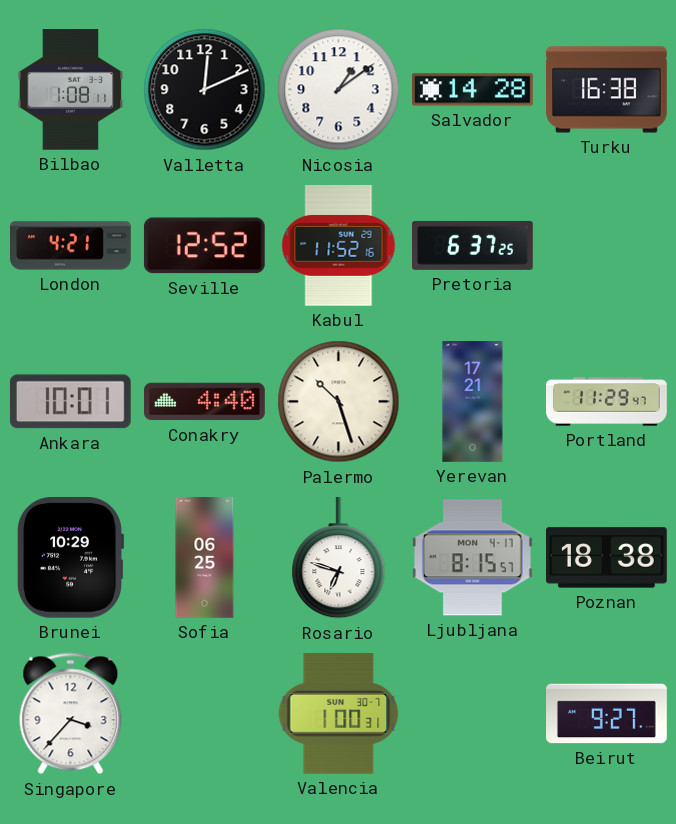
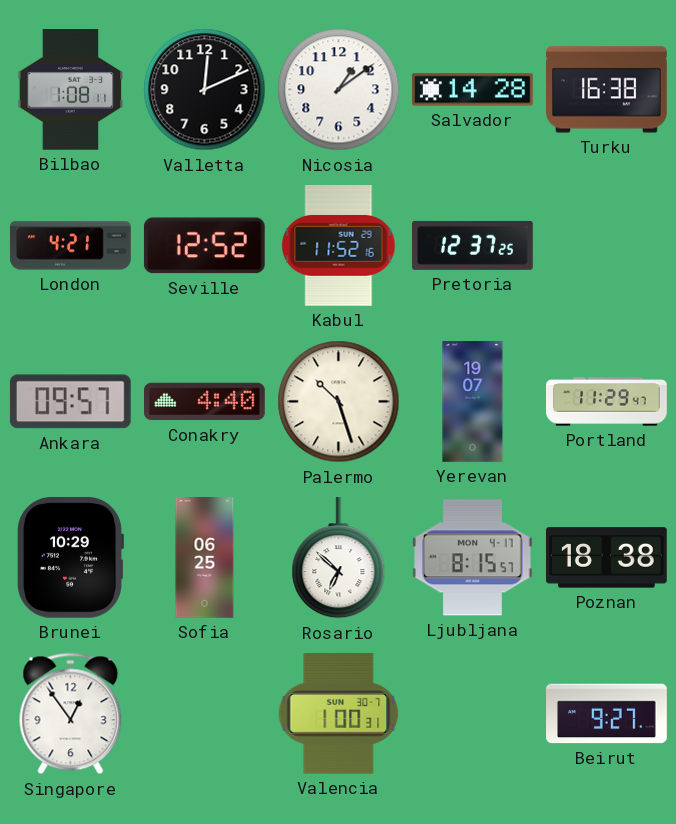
Pretoria: 6:37 -> 12:37 (473, 245)
Ankara: 10:01 -> 09:57 (70, 402)
Yerevan: 17:21 -> 19:07 (473, 402)
Rosario: 6:48 -> 6:52 (339, 559)
Singapore: 3:37 -> 12:54 (71, 714)
